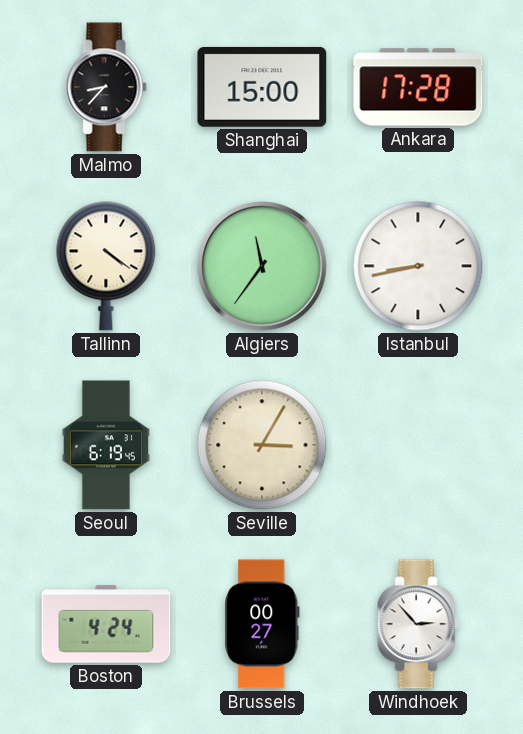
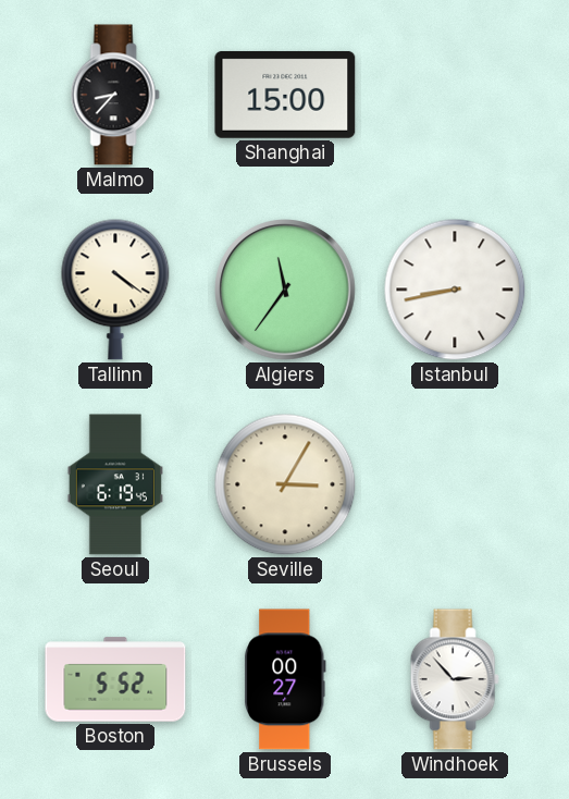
Ankara: 17:28 -> none (418, 87)
Boston: 4:24 -> 5:52 (115, 679)
